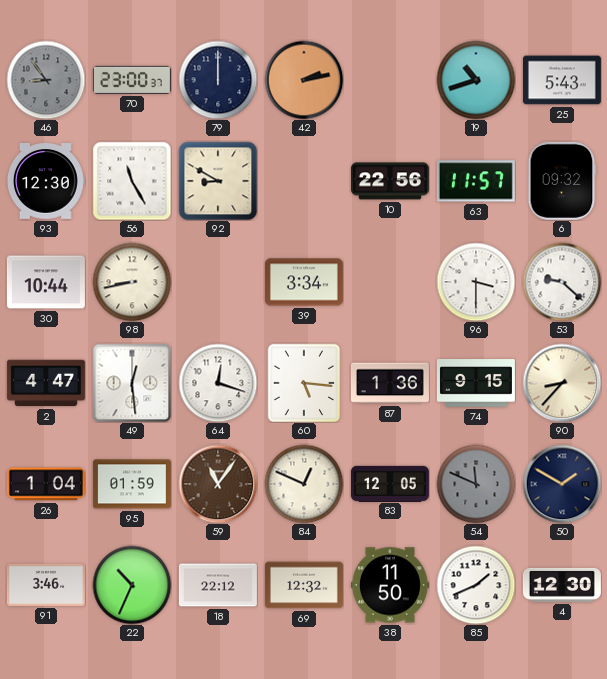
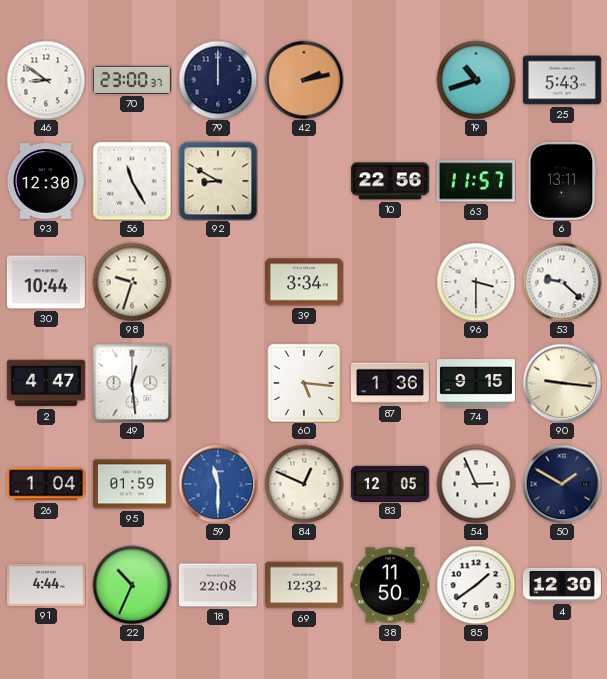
46: 8:54 -> 8:51 (46, 80)
46 dial: grey -> white (46, 80)
6: 09:32 -> 13:11 (562, 181)
98: 8:43 -> 9:33 (132, 282)
64: 12:18 -> none (218, 383)
90: 8:37 -> 9:16 (562, 383)
59: 11:06 -> 11:30 (218, 484)
59 dial: brown -> blue (218, 484)
54: 11:49 -> 2:56 (476, 484)
54 dial: grey -> white (476, 484)
91: 3:46 -> 4:44 (46, 585)
18: 22:12 -> 22:08 (218, 585)
85: 1:41 -> 1:39 (476, 585)
